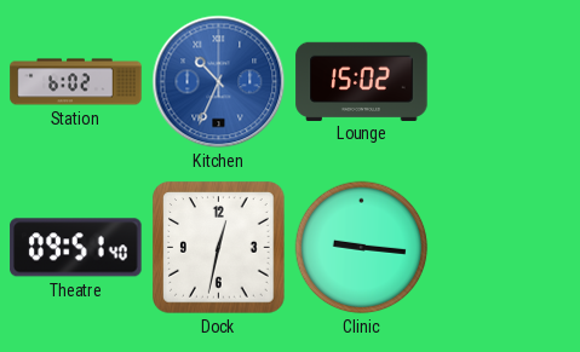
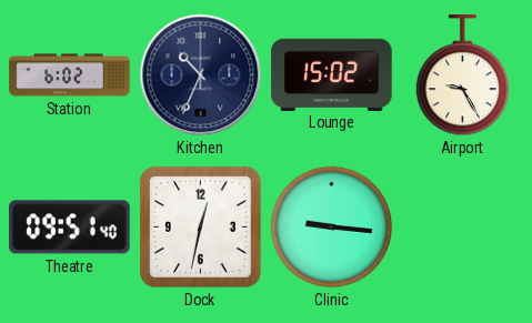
Kitchen dial: blue -> navy (201, 75)
Airport: none -> 9:25 (463, 75)
